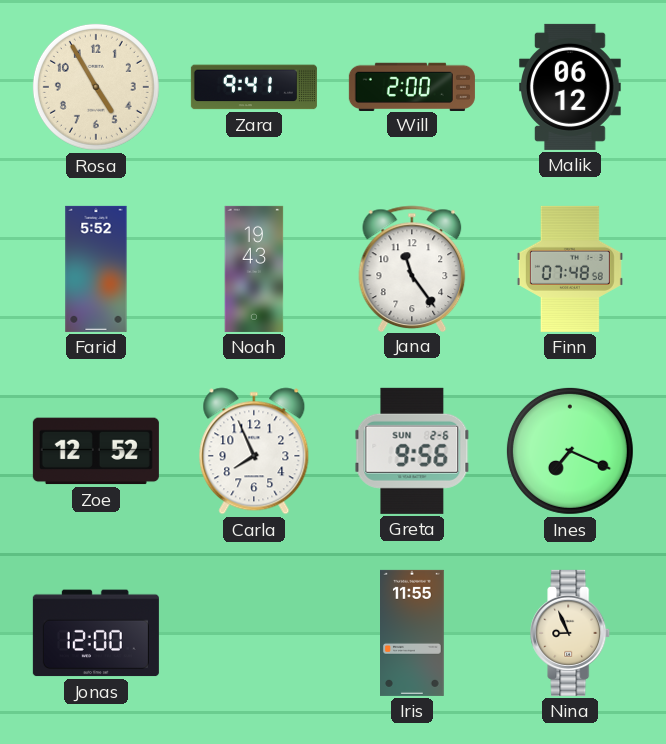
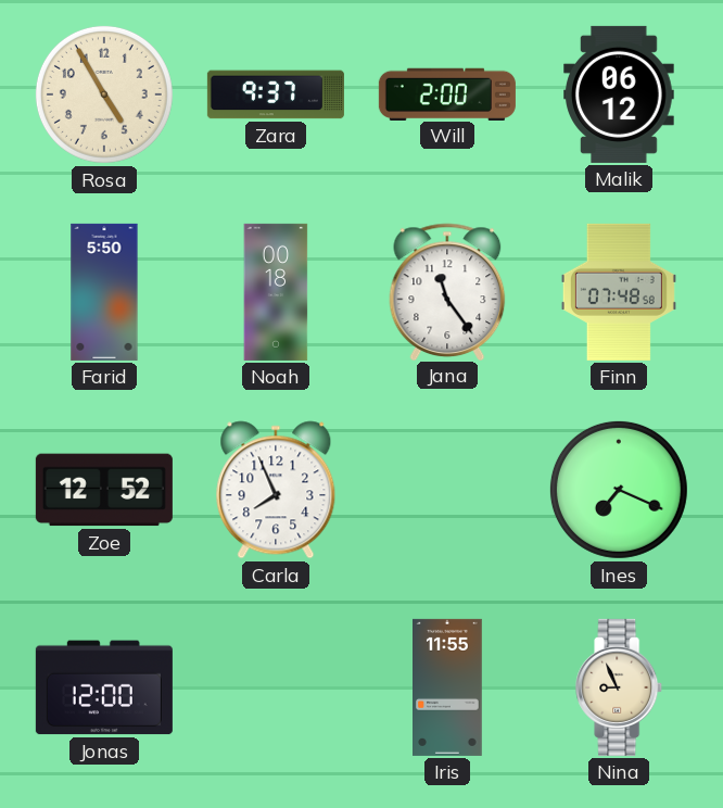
Zara: 9:41 -> 9:37 (276, 94)
Farid: 5:52 -> 5:50 (104, 292)
Noah: 19:43 -> 00:18 (276, 292)
Greta: 9:56 -> none (412, 451)
